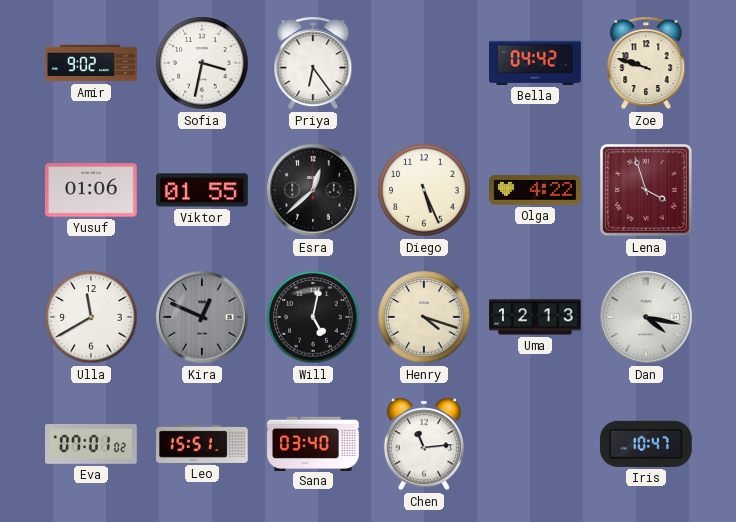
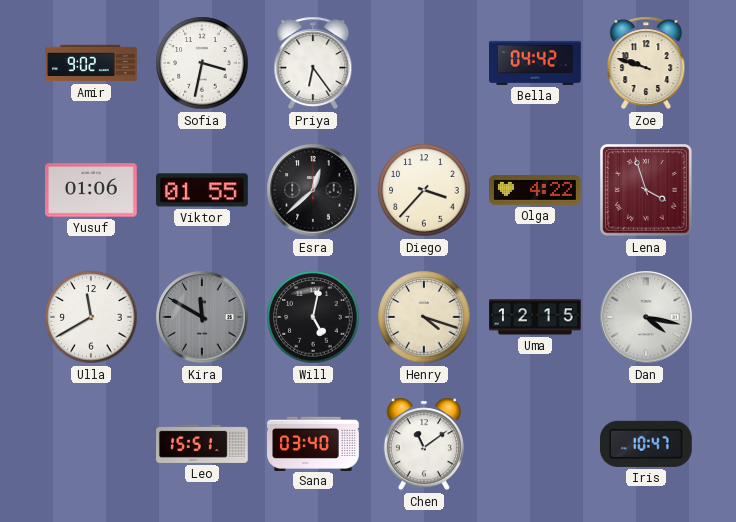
Diego: 5:26 -> 3:37 (424, 190)
Kira: 12:49 -> 11:50 (202, 317)
Uma: 12:13 -> 12:15 (535, 317)
Eva: 07:01 -> none (92, 445)
Chen: 11:14 -> 11:09 (424, 444)
